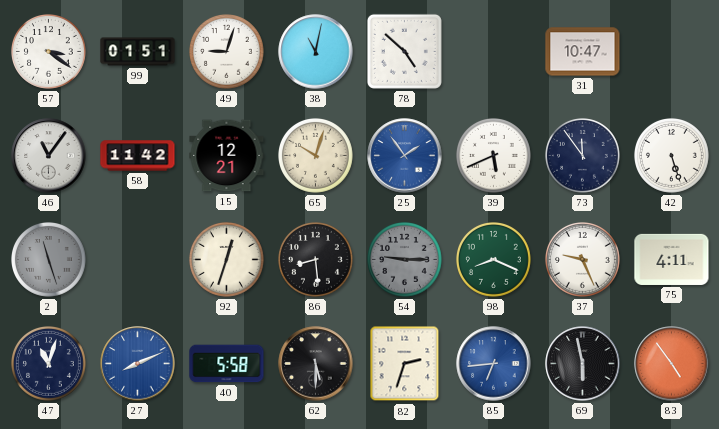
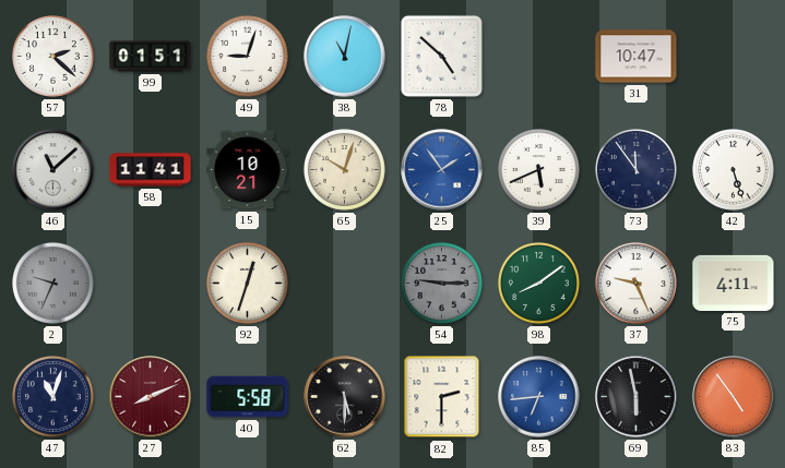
57: 3:21 -> 2:22 (53, 57)
46: 11:06 -> 11:08 (53, 170)
58: 11:42 -> 11:41 (151, 170)
15: 12:21 -> 10:21 (248, 170)
2: 11:27 -> 9:34 (53, 284)
86: 8:29 -> none (316, 260)
98: 8:19 -> 8:09 (539, 284)
27 dial: blue -> burgundy (151, 397)
82: 2:33 -> 2:30 (442, 397)
